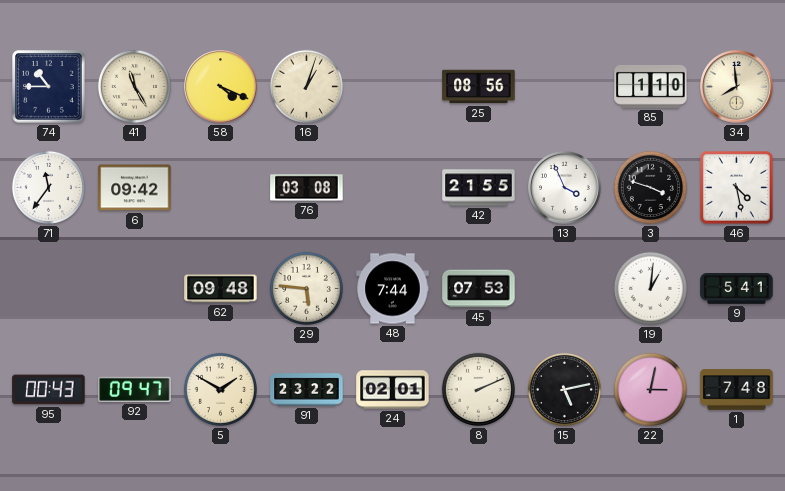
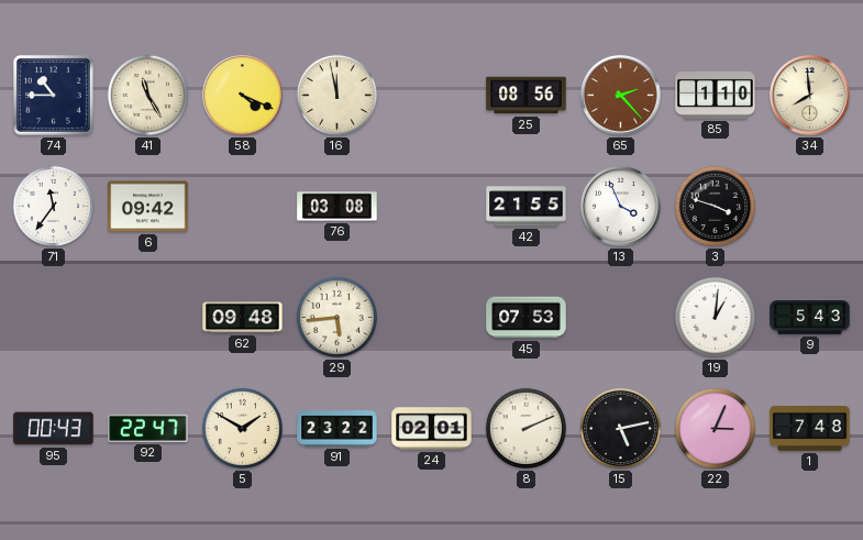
16: 1:03 -> 11:58 (336, 95)
65: none -> 2:23 (621, 96)
46: 4:28 -> none (737, 188)
29: 5:46 -> 5:44 (336, 317)
48: 7:44 -> none (393, 289)
9: 5:41 -> 5:43 (810, 318)
92: 09:47 -> 22:47 (148, 428)
22: 3:02 -> 3:04 (715, 428)
